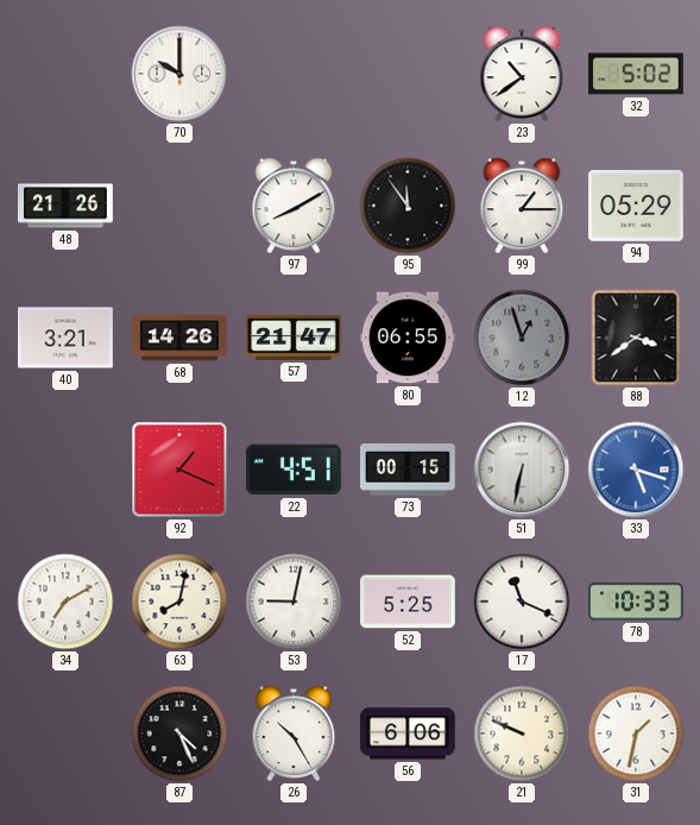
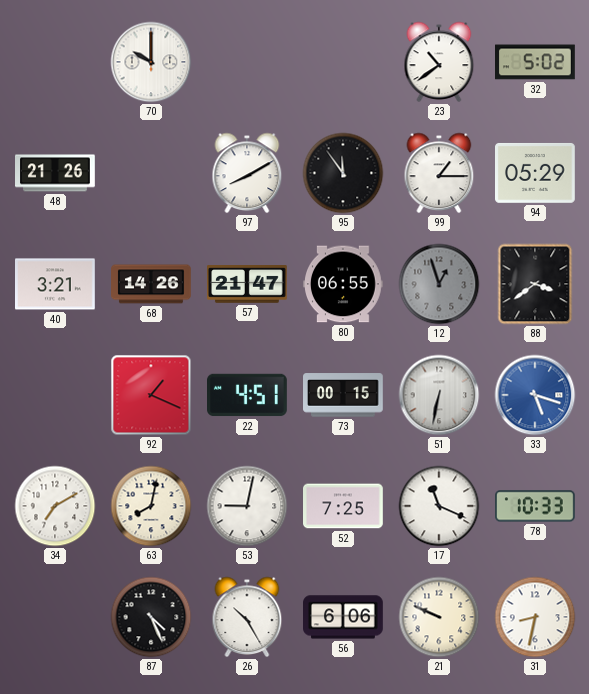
52: 5:25 -> 7:25 (344, 506)
31: 1:32 -> 8:32 (535, 617)
